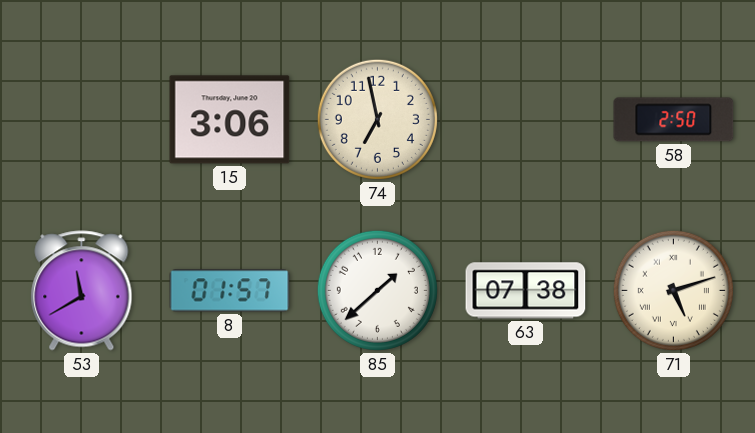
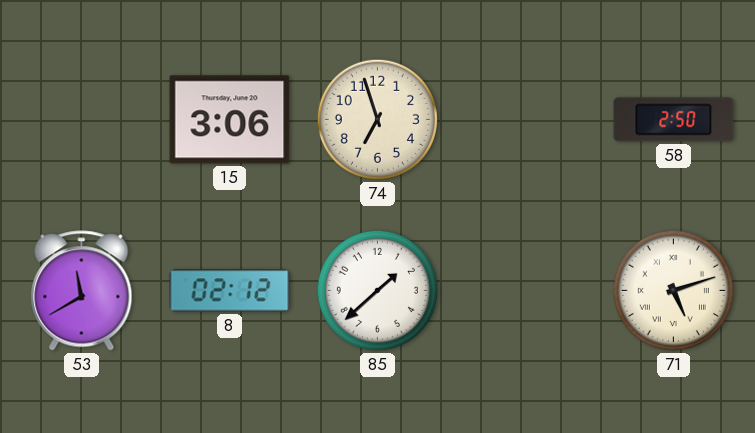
74: 6:58 -> 6:57 (377, 119)
8: 01:57 -> 02:12 (230, 291)
63: 07:38 -> none (526, 291)
